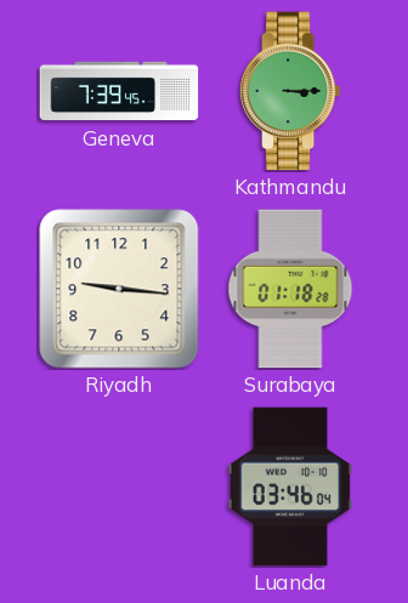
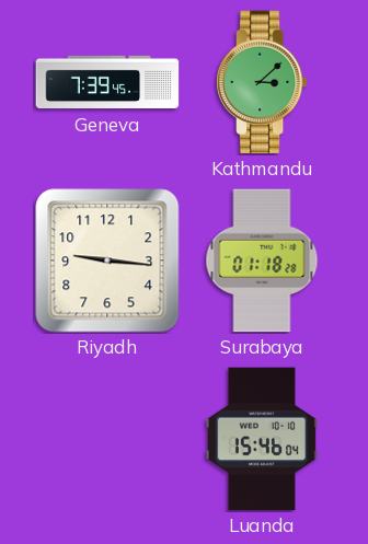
Kathmandu: 3:15 -> 3:08 (262, 82)
Luanda: 03:46 -> 15:46 (262, 439)
